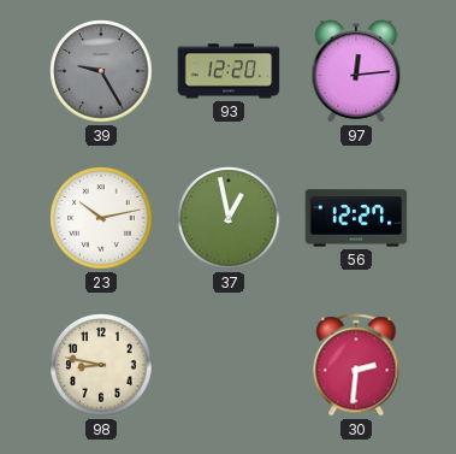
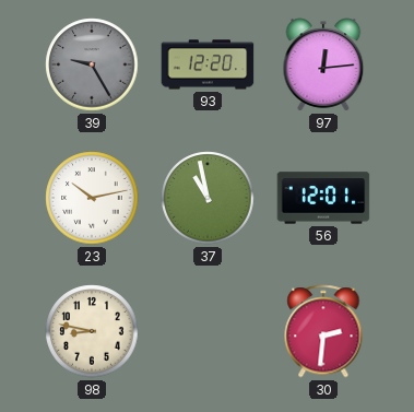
37: 12:58 -> 10:58 (208, 198)
56: 12:27 -> 12:01 (323, 198)
